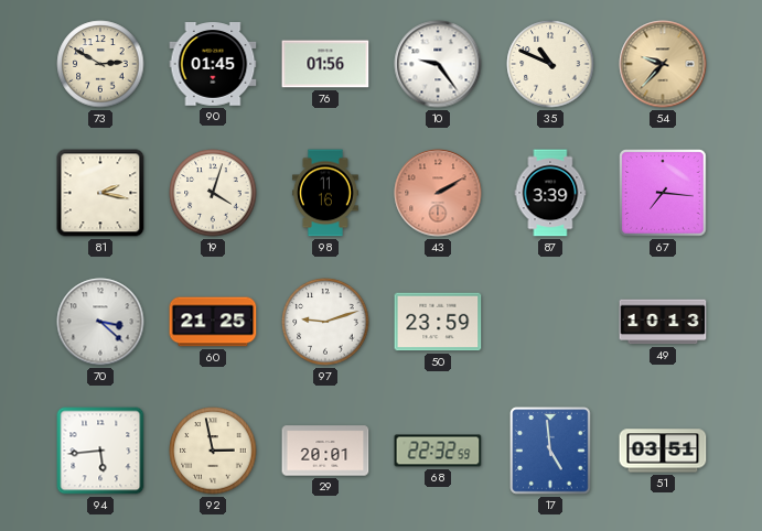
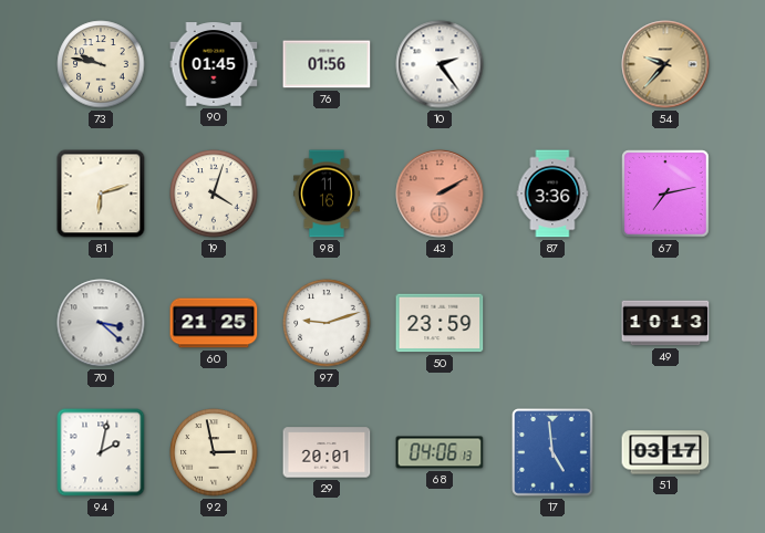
73: 2:50 -> 9:47 (101, 64)
10: 9:24 -> 2:24 (440, 64)
35: 10:49 -> none (550, 64)
81: 2:17 -> 6:12 (101, 194)
87: 3:39 -> 3:36 (552, 194)
67: 7:16 -> 7:13 (665, 194)
94: 5:44 -> 2:02 (101, 452)
68: 22:32 -> 04:06 (440, 452)
51: 03:51 -> 03:17 (665, 452)
